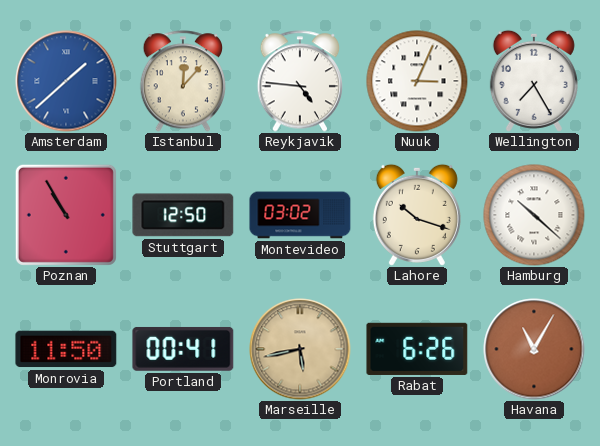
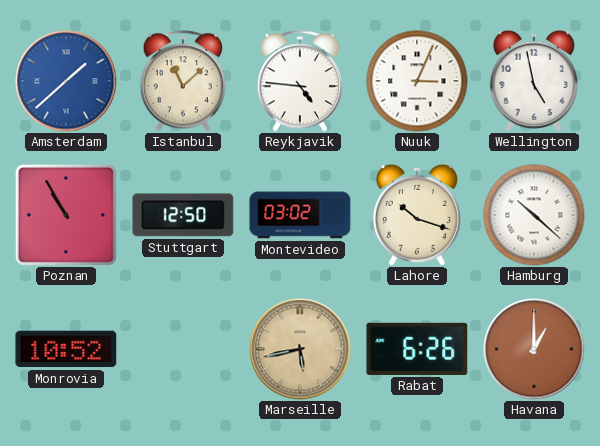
Istanbul: 12:07 -> 11:08 (183, 81)
Wellington: 7:25 -> 4:58 (534, 81)
Monrovia: 11:50 -> 10:52 (66, 349)
Portland: 00:41 -> none (183, 349)
Havana: 11:05 -> 1:00 (534, 349)
